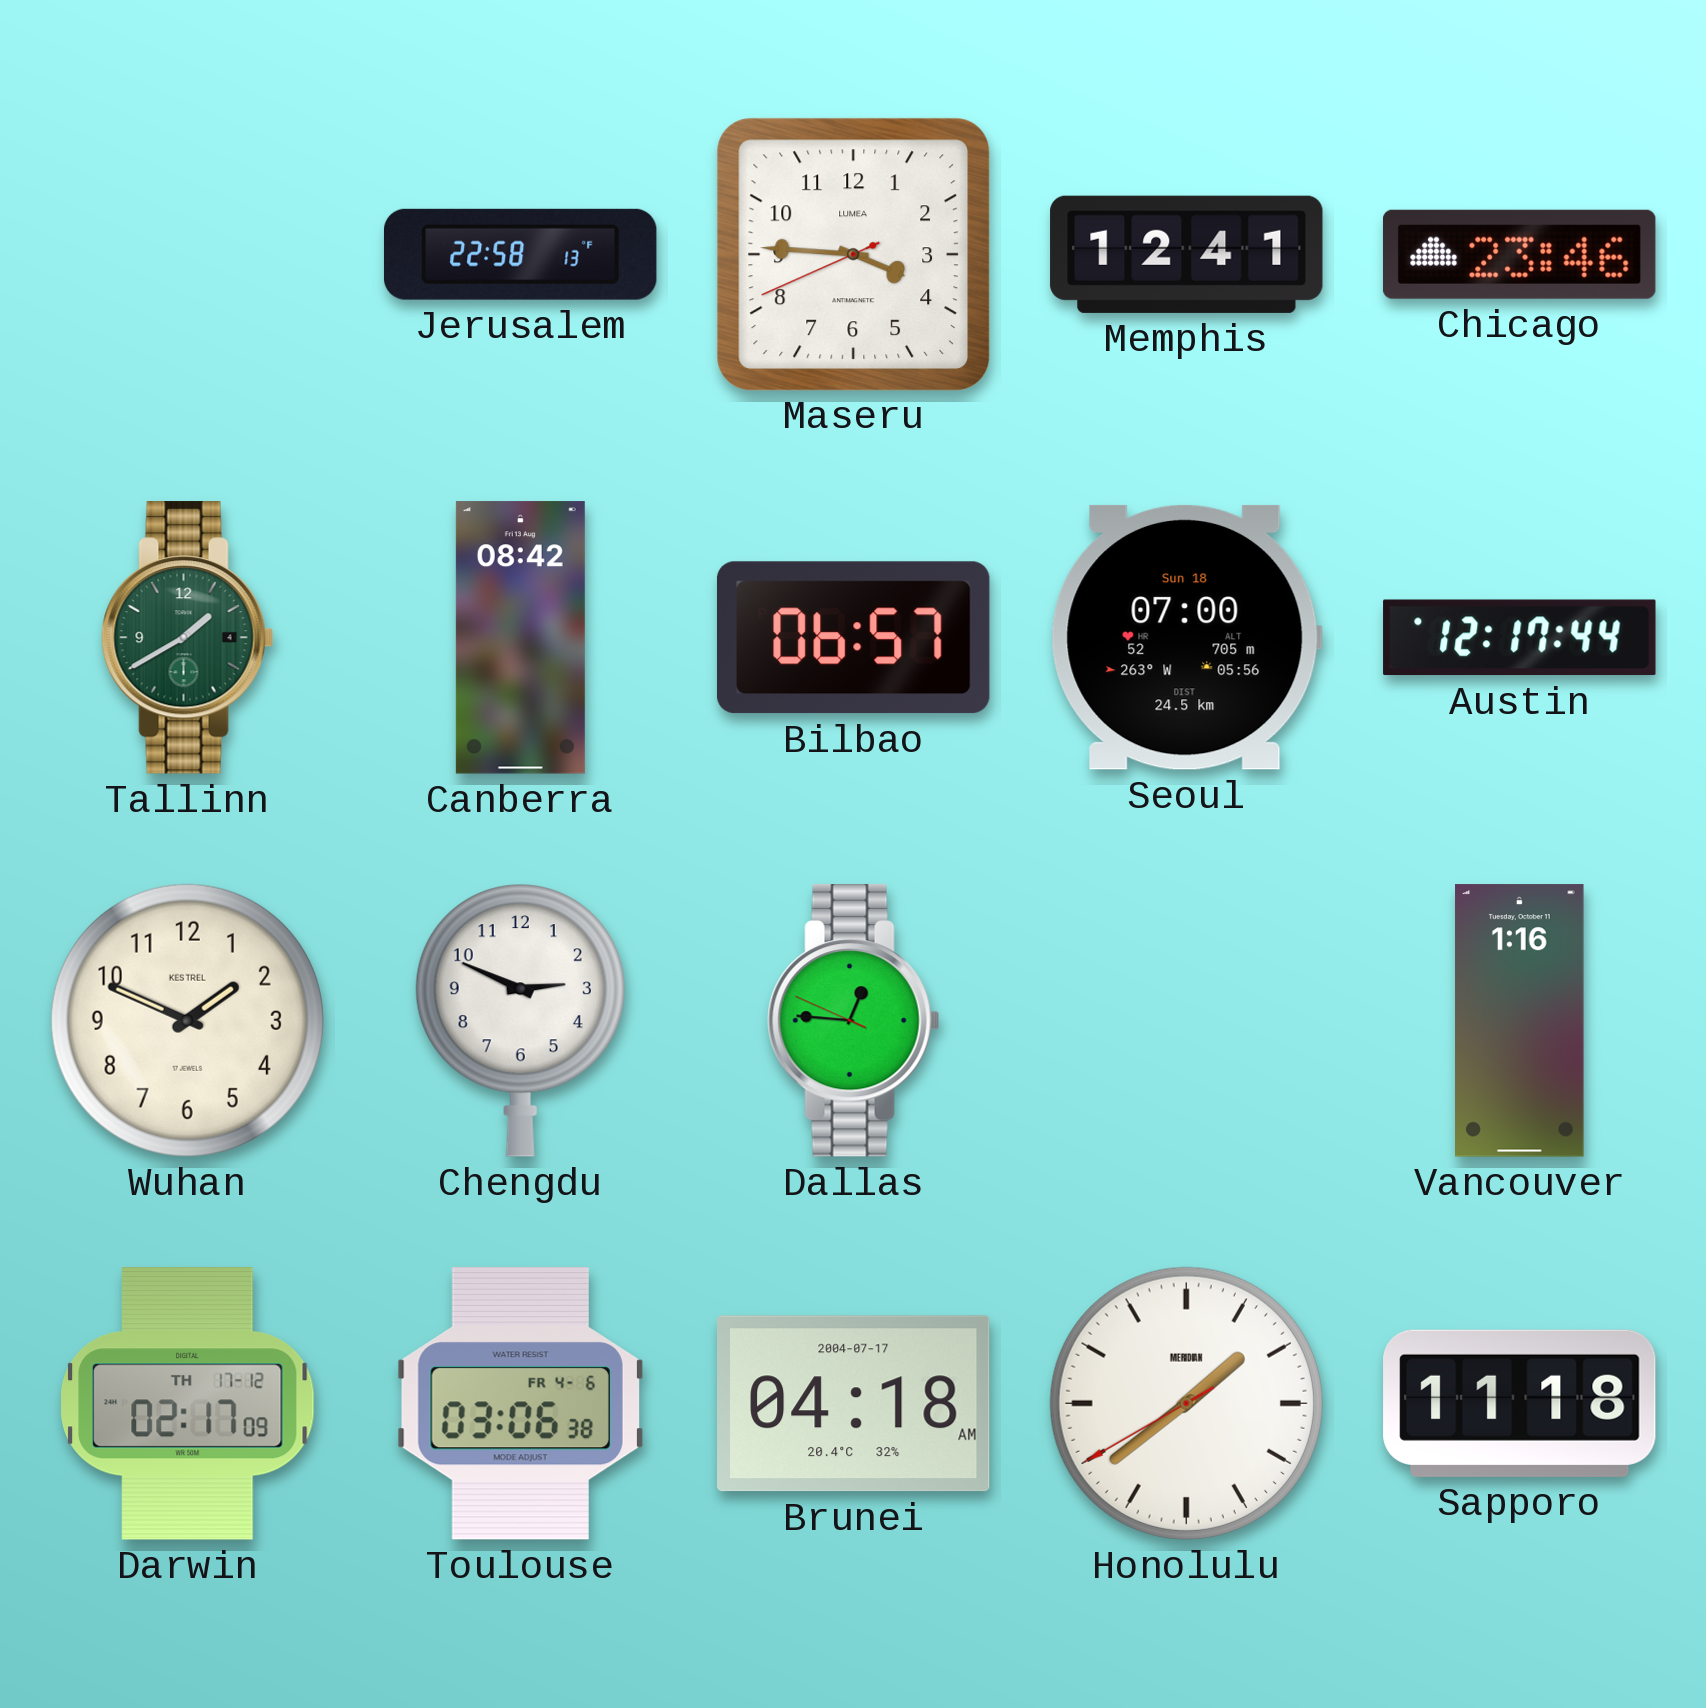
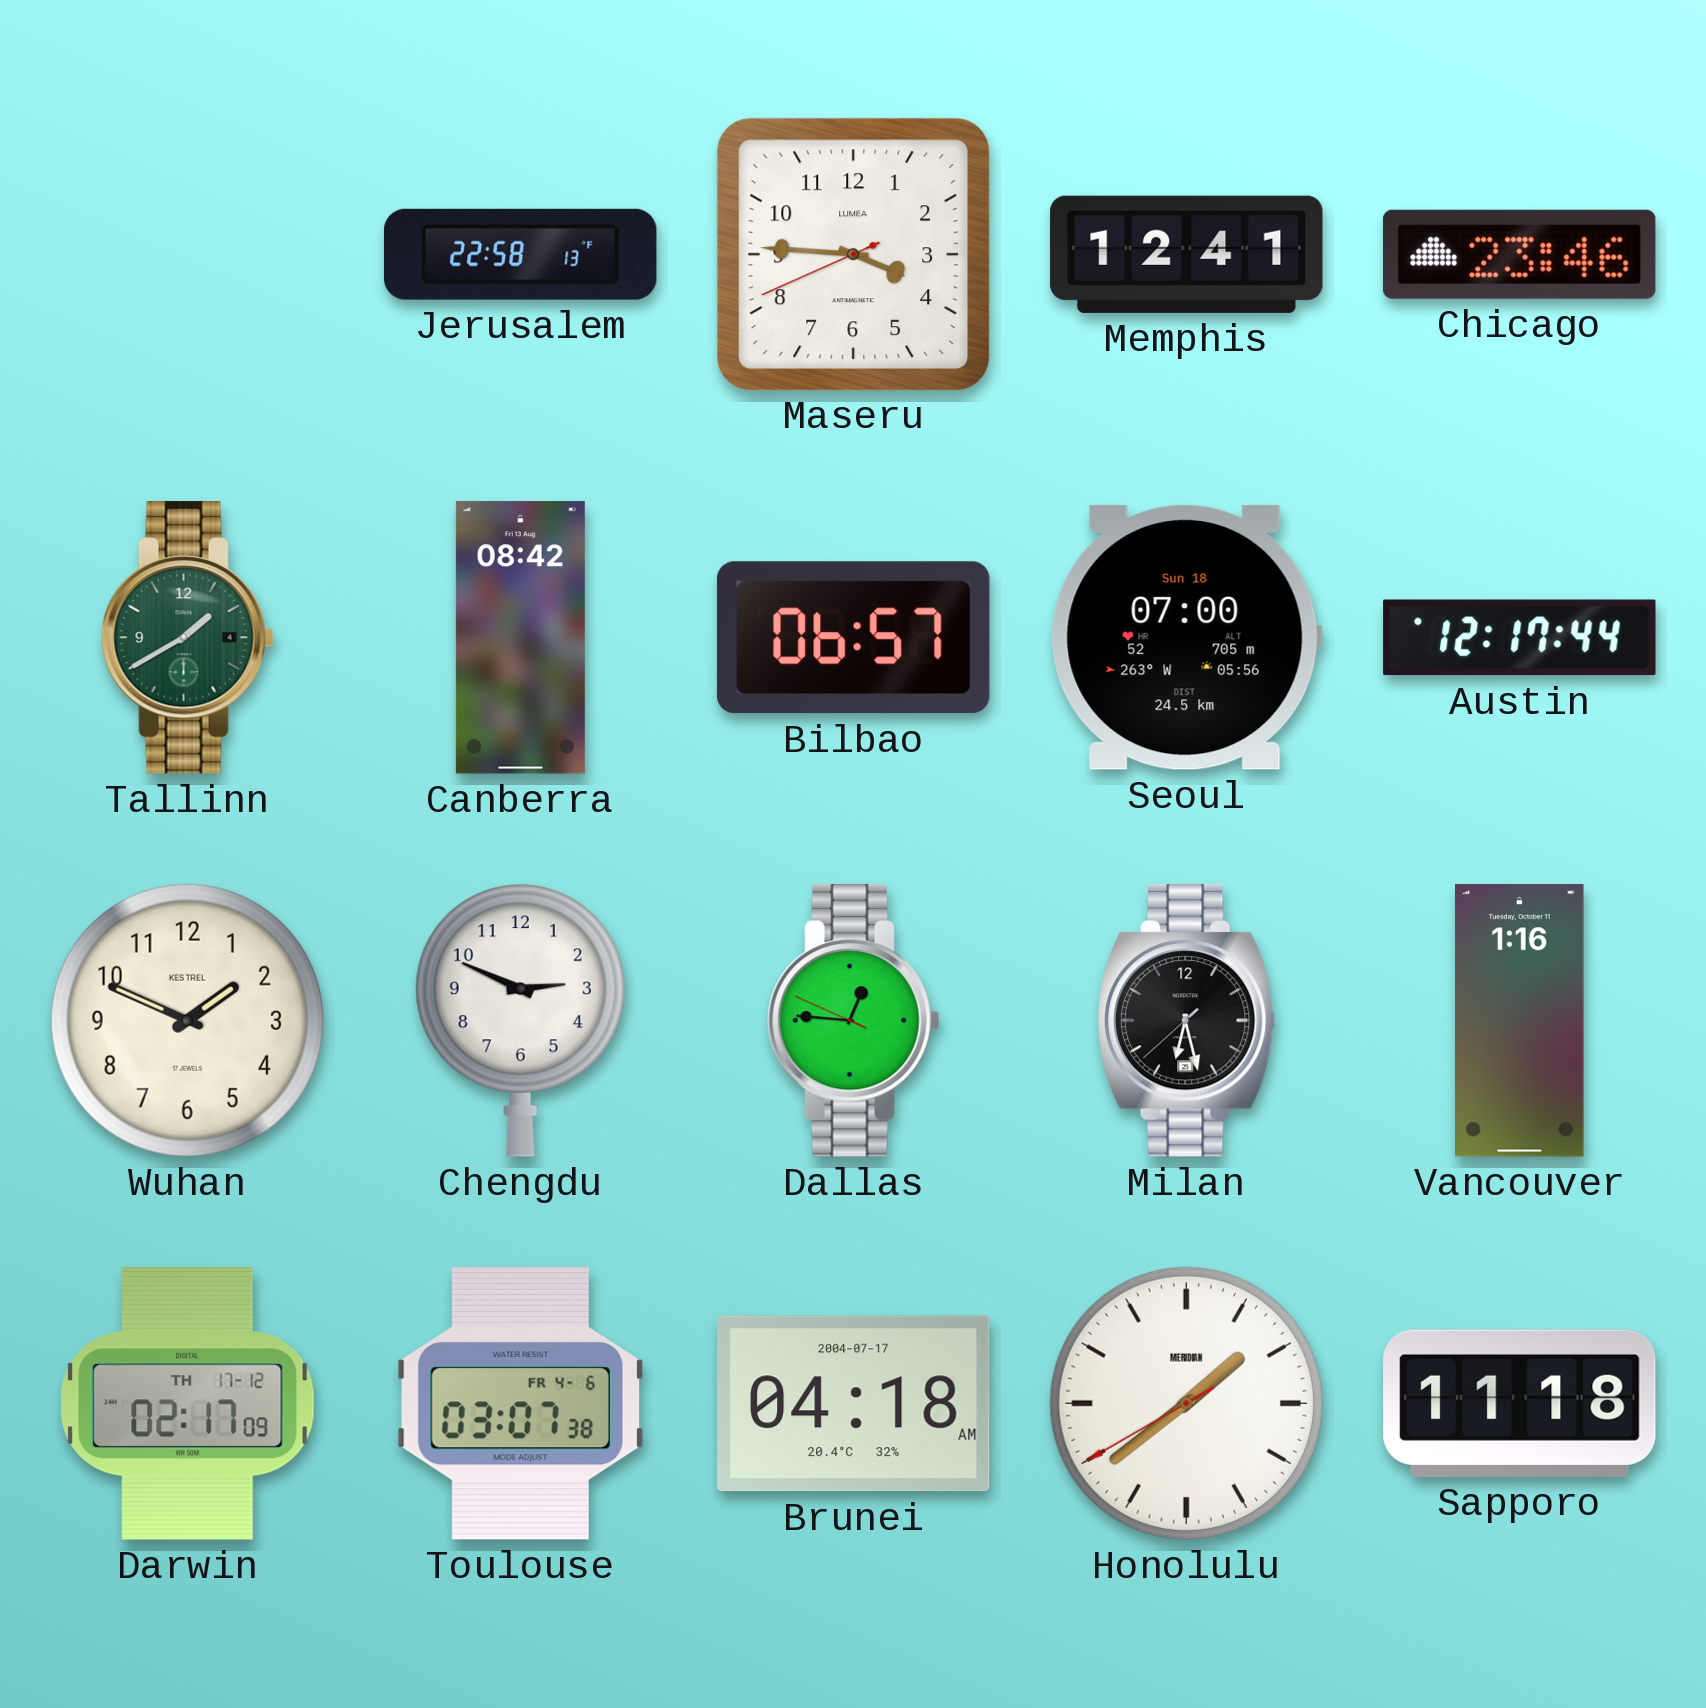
Milan: none -> 6:27 (1187, 1021)
Toulouse: 03:06 -> 03:07 (520, 1403)
